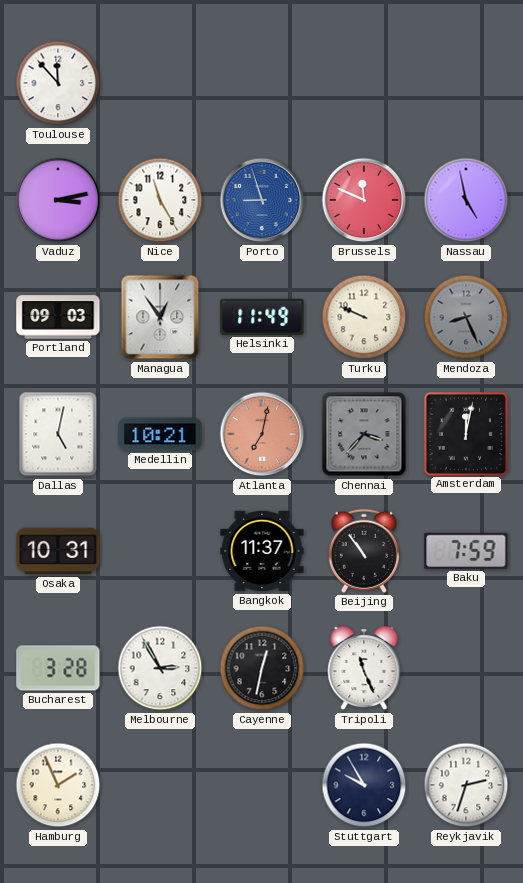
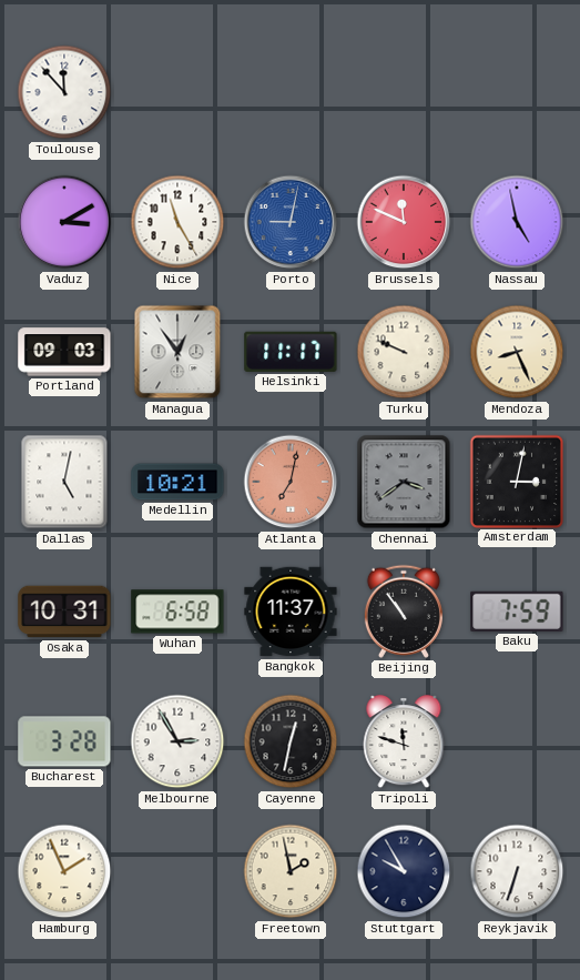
Vaduz: 3:13 -> 3:10 (64, 222)
Porto: 8:57 -> 9:02 (291, 222)
Helsinki: 11:49 -> 11:17 (291, 352)
Mendoza dial: grey -> cream (517, 352)
Chennai: 3:37 -> 3:39 (404, 482)
Amsterdam: 12:02 -> 3:02 (516, 481)
Wuhan: none -> 6:58 (177, 612)
Tripoli: 11:26 -> 11:48 (404, 742)
Freetown: none -> 1:58 (291, 871)
Reykjavik: 2:33 -> 6:33 (517, 871)
